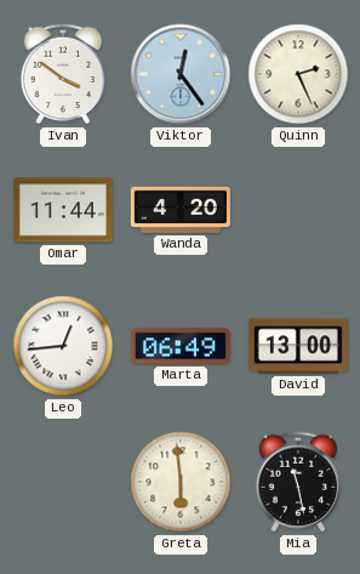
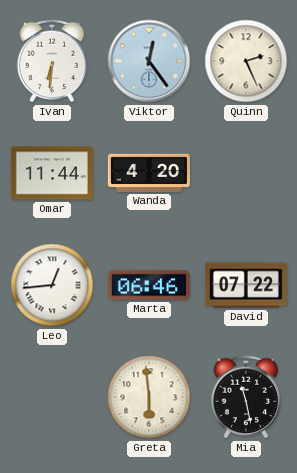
Ivan: 3:51 -> 6:31 (52, 61)
Marta: 06:49 -> 06:46 (149, 285)
David: 13:00 -> 07:22 (246, 285)
